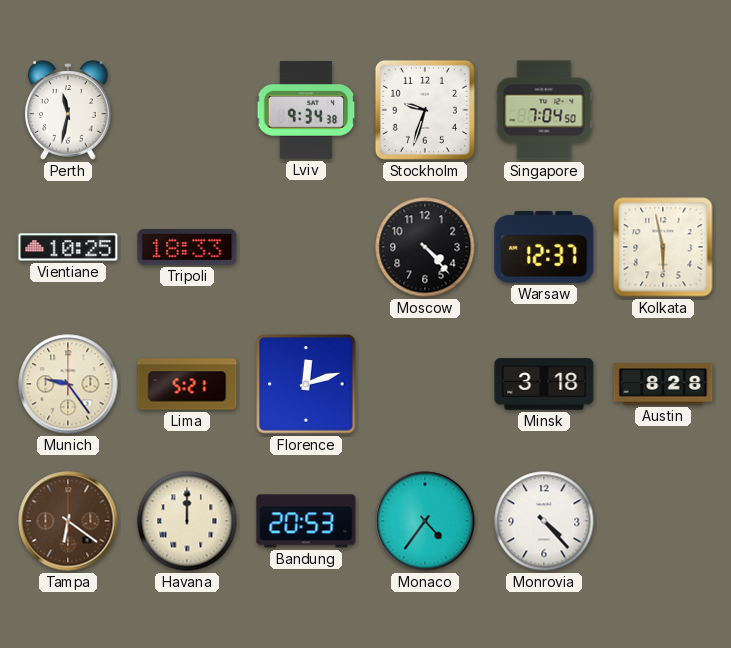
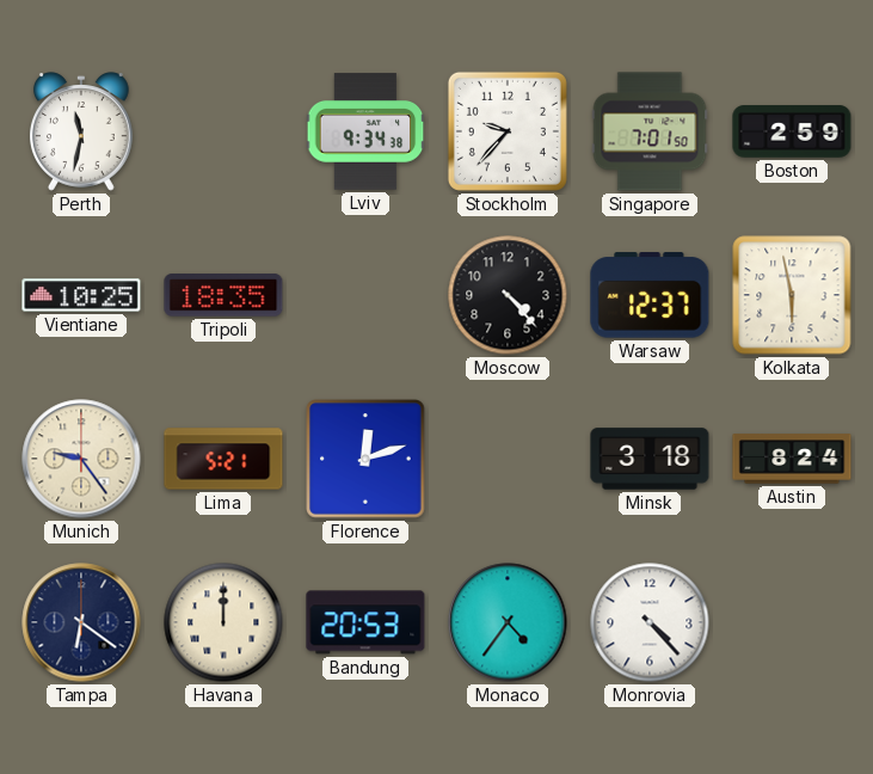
Stockholm: 9:33 -> 9:37 (508, 131)
Singapore: 7:04 -> 7:01 (650, 131)
Boston: none -> 2:59 (792, 131)
Tripoli: 18:33 -> 18:35 (223, 295)
Austin: 8:28 -> 8:24 (792, 459)
Tampa dial: brown -> navy (81, 622)
